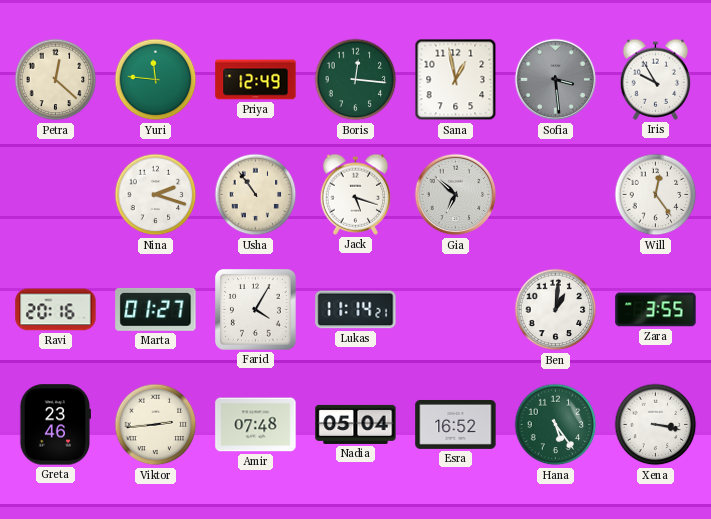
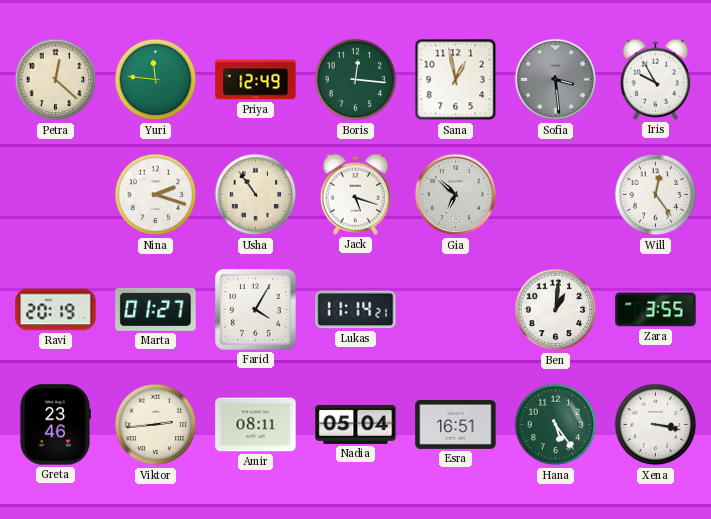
Ravi: 20:16 -> 20:19 (56, 310)
Amir: 07:48 -> 08:11 (256, 425)
Esra: 16:52 -> 16:51 (456, 424)
